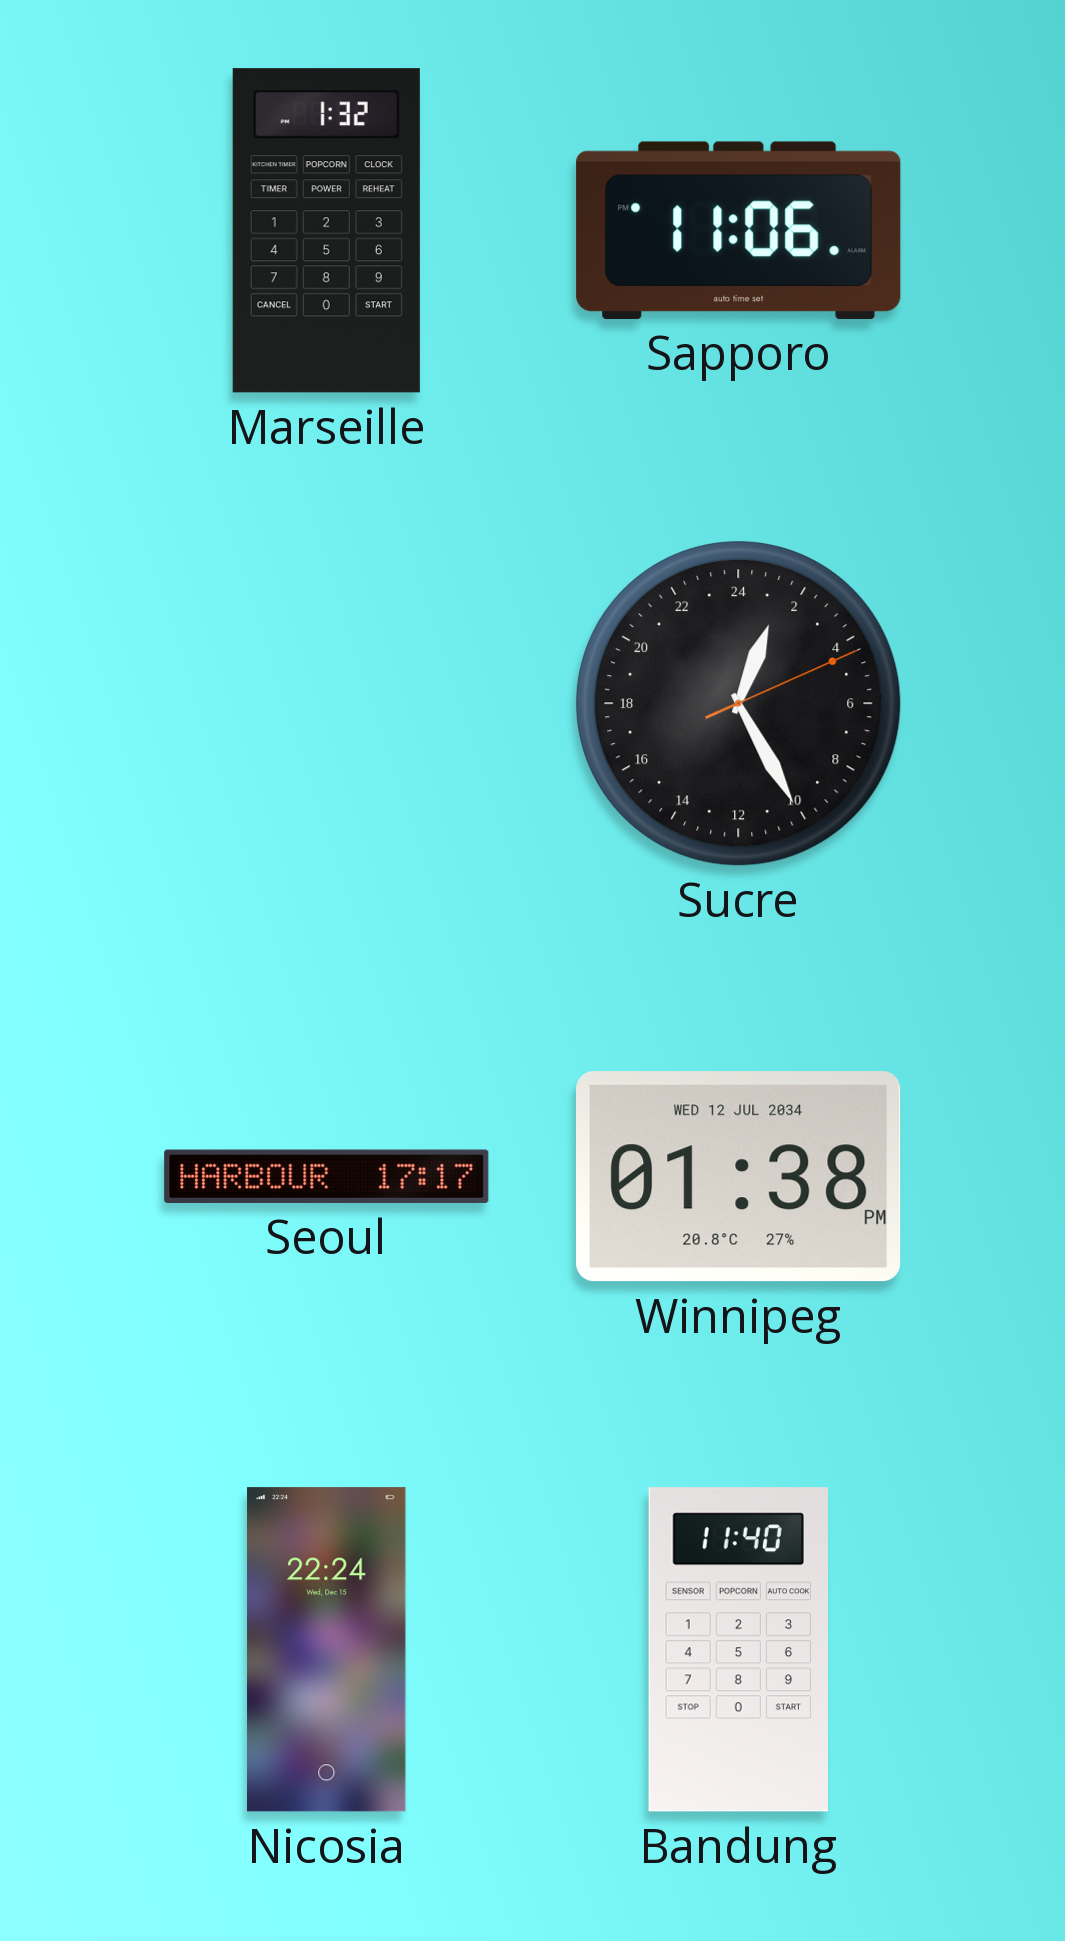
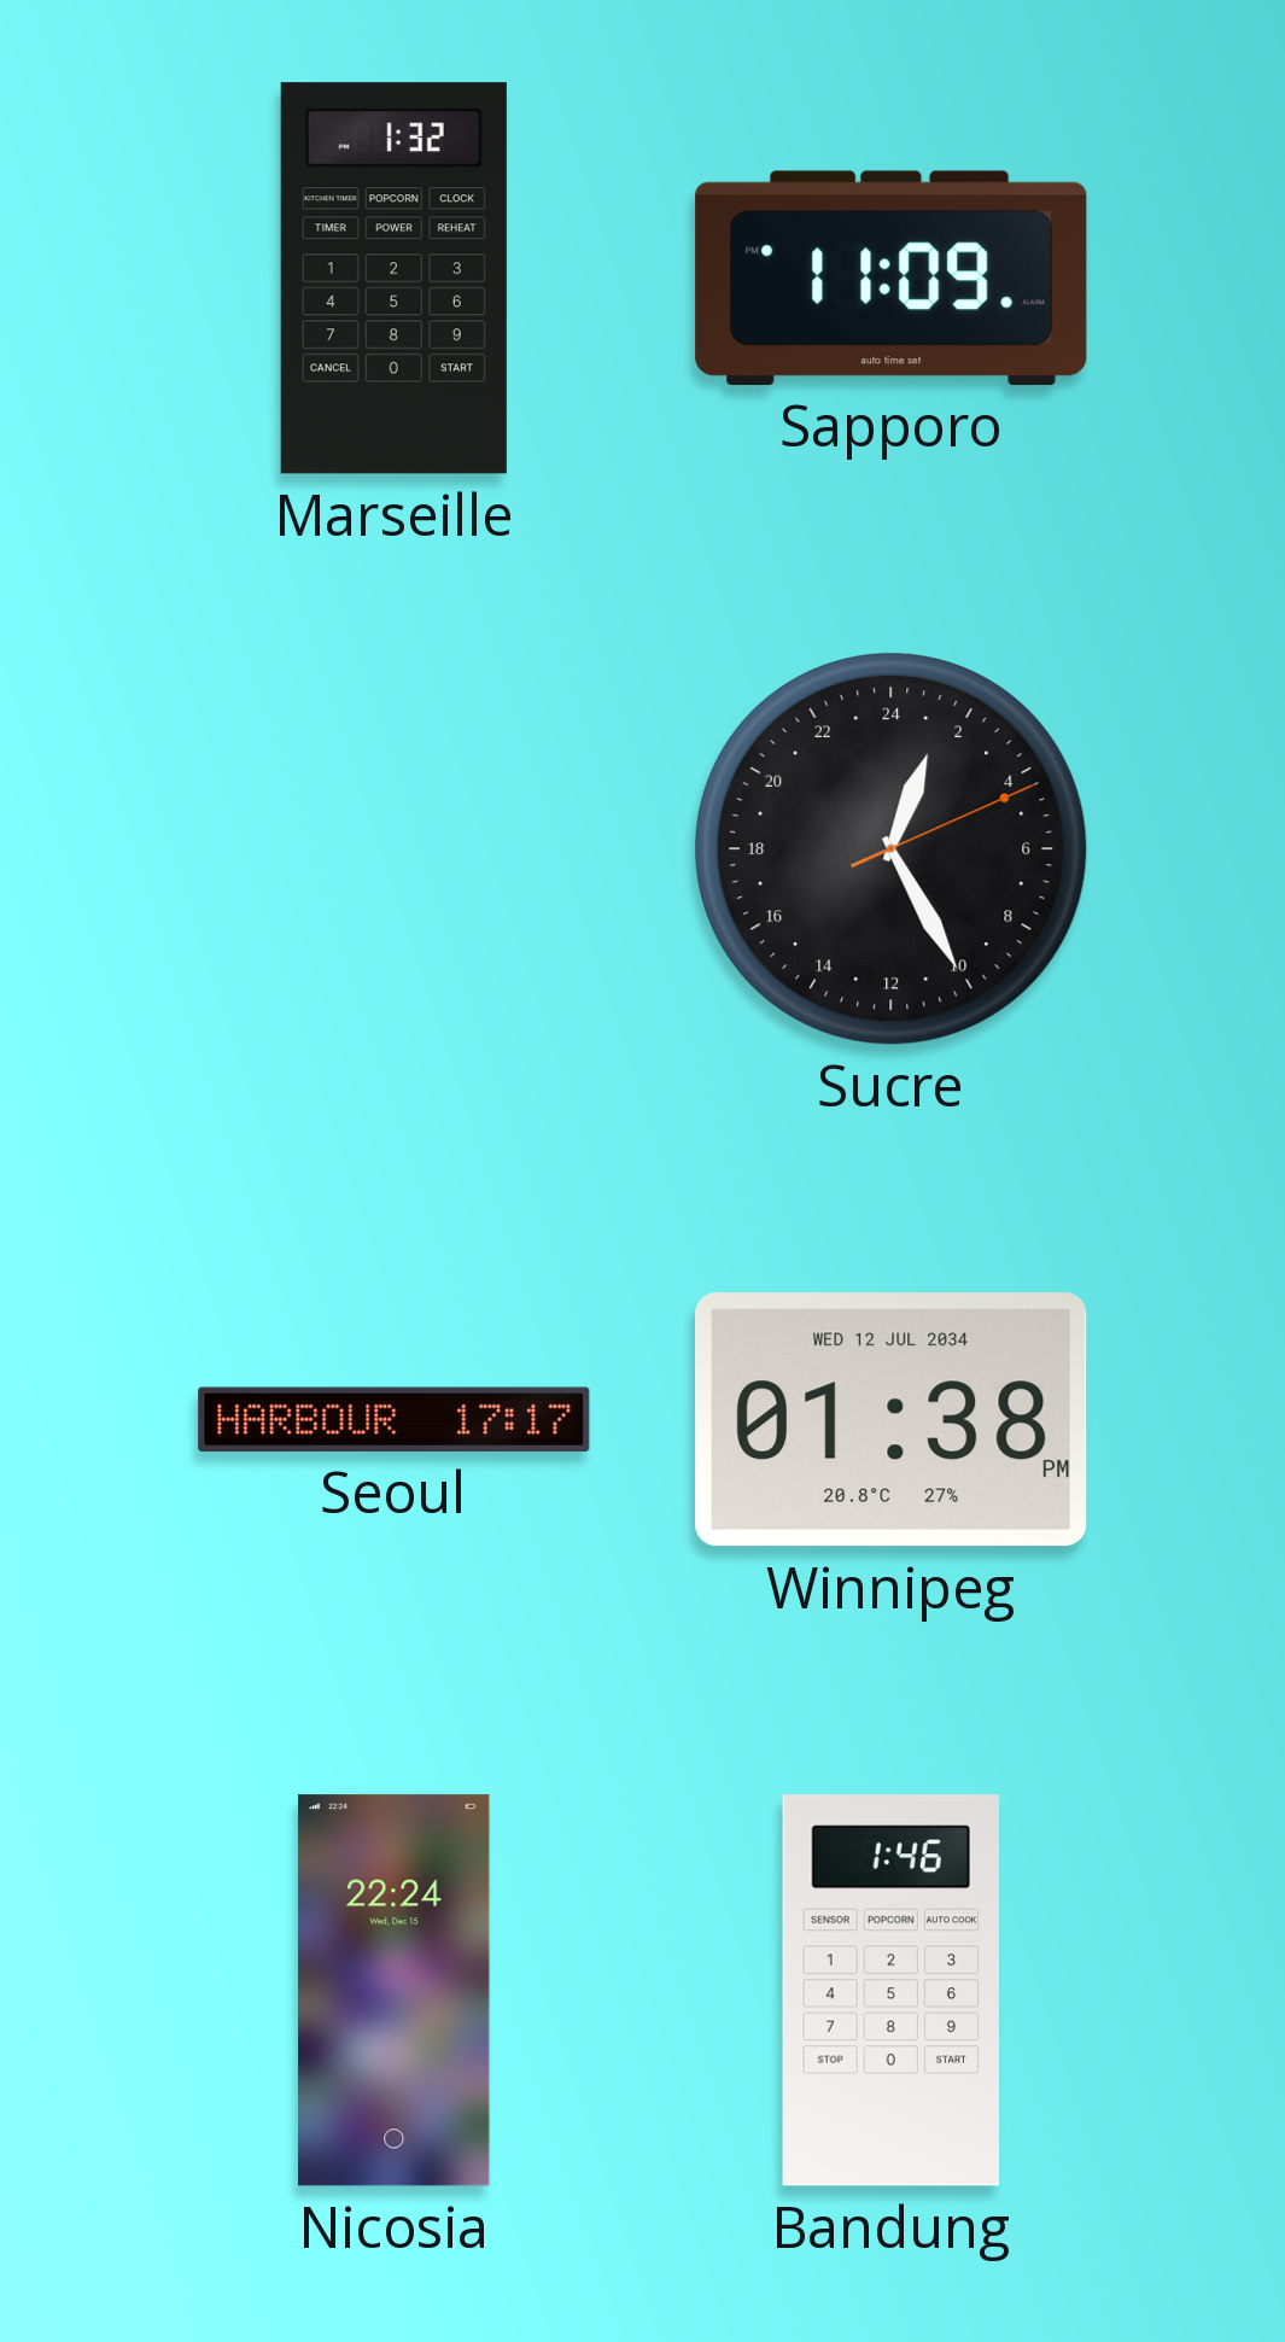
Sapporo: 11:06 -> 11:09 (892, 278)
Bandung: 11:40 -> 1:46 (890, 1991)
